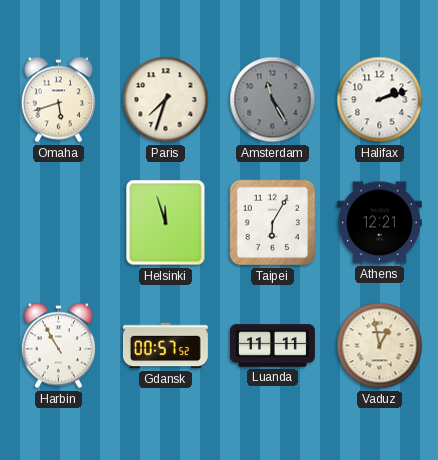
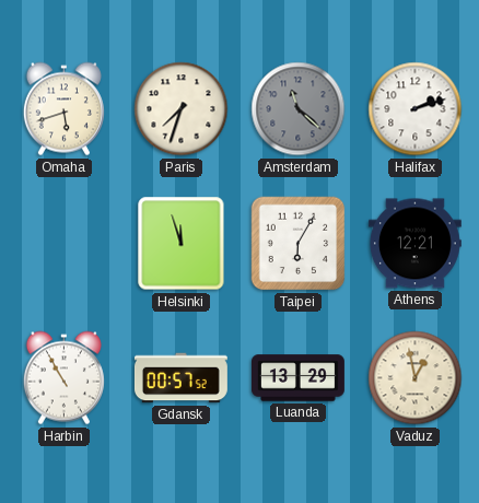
Amsterdam: 11:25 -> 11:22 (299, 109)
Luanda: 11:11 -> 13:29 (299, 378)
